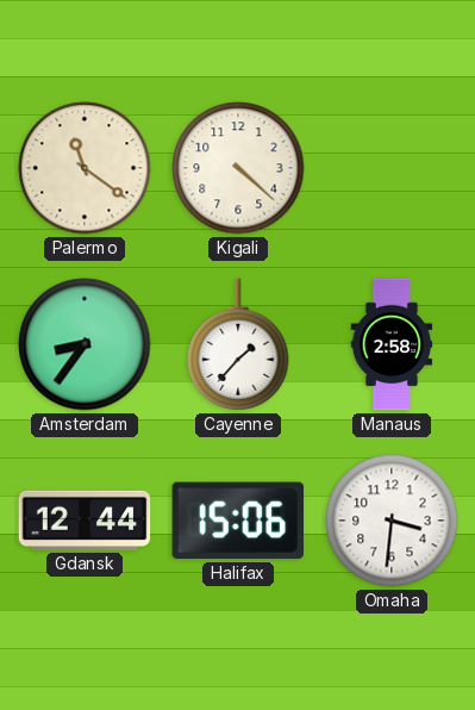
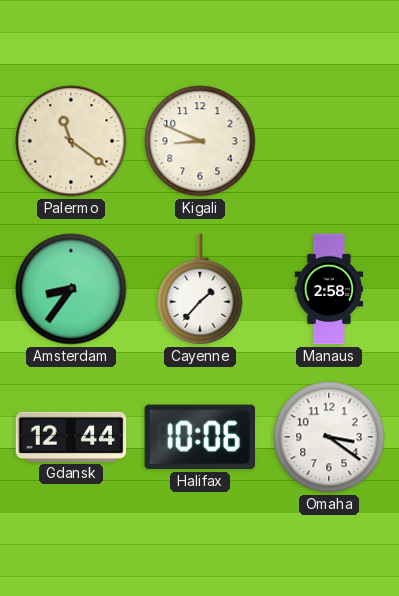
Kigali: 4:22 -> 8:49 (200, 141)
Halifax: 15:06 -> 10:06 (199, 437)
Omaha: 3:31 -> 3:21 (329, 437)
